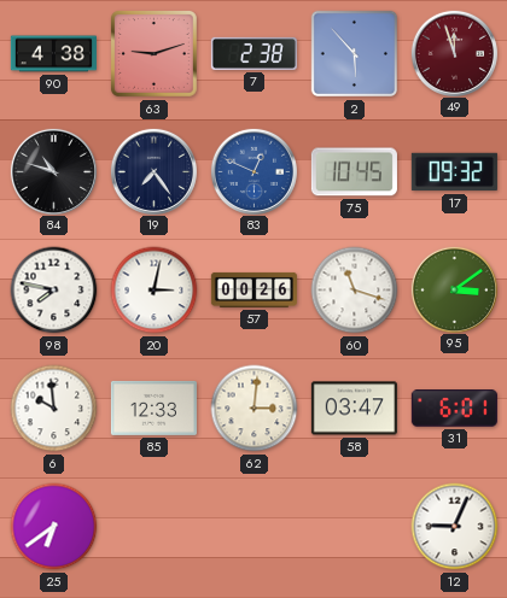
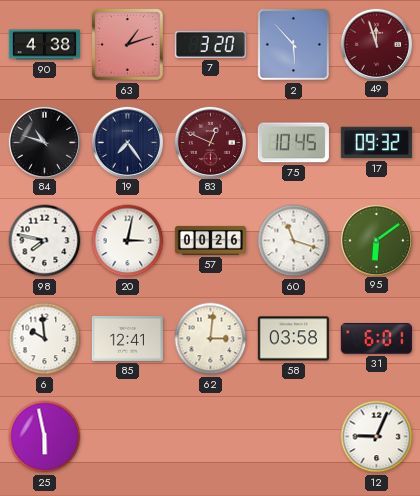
63: 9:12 -> 1:12 (128, 45)
7: 2:38 -> 3:20 (210, 44)
83 dial: blue -> burgundy (210, 142)
95: 3:09 -> 6:09 (376, 240)
85: 12:33 -> 12:41 (127, 338)
58: 03:47 -> 03:58 (293, 339)
25: 6:39 -> 5:58 (45, 437)
